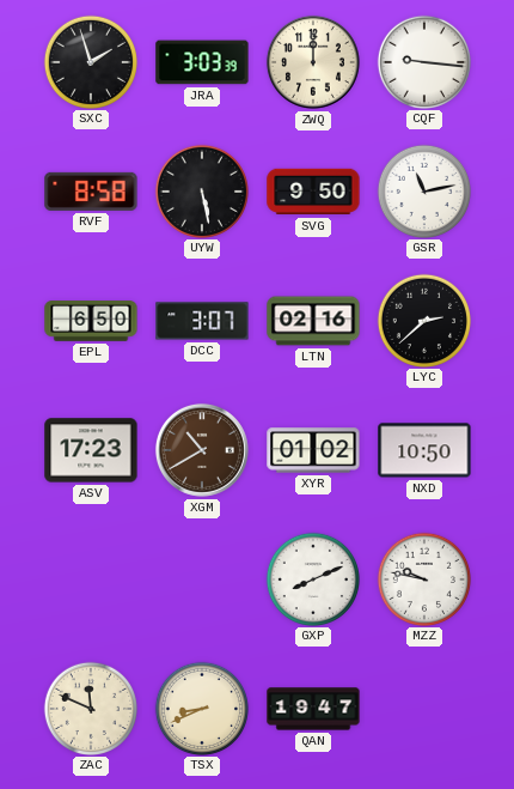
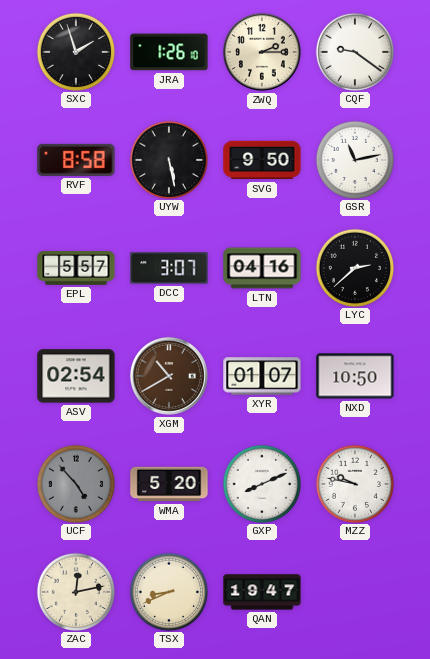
JRA: 3:03 -> 1:26 (169, 52)
ZWQ: 12:00 -> 2:15 (262, 52)
CQF: 9:16 -> 9:21 (354, 51)
EPL: 6:50 -> 5:57 (76, 269)
LTN: 02:16 -> 04:16 (262, 268)
ASV: 17:23 -> 02:54 (76, 376)
XYR: 01:02 -> 01:07 (262, 376)
UCF: none -> 4:53 (75, 483)
WMA: none -> 5:20 (169, 484)
ZAC: 11:49 -> 12:13 (75, 591)
